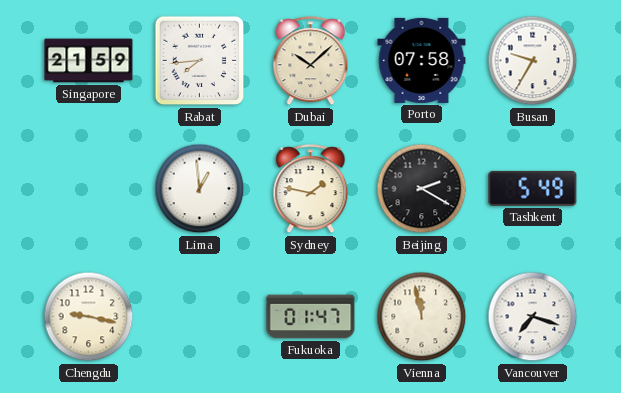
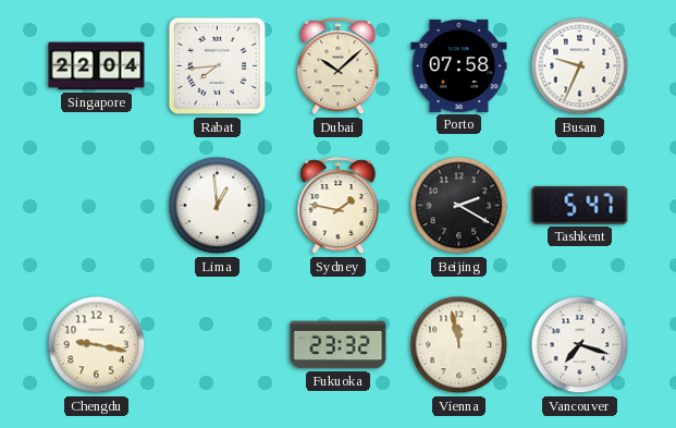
Singapore: 21:59 -> 22:04 (97, 66)
Busan: 9:35 -> 9:34 (580, 66)
Tashkent: 5:49 -> 5:47 (580, 205)
Fukuoka: 01:47 -> 23:32 (339, 345)
